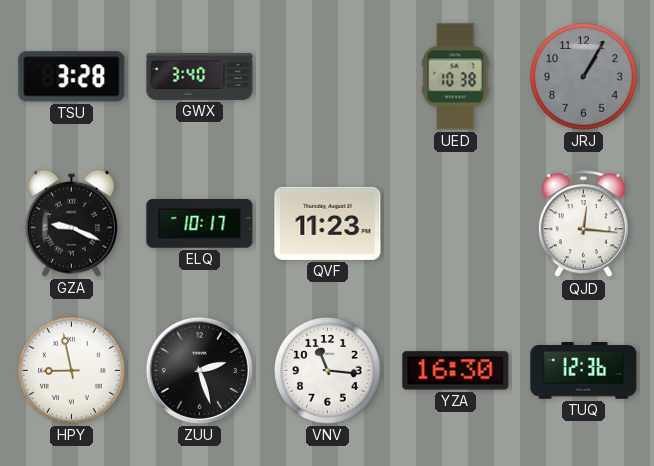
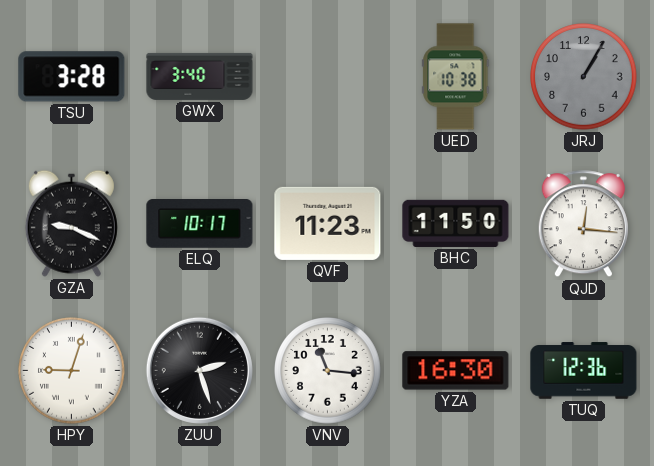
BHC: none -> 11:50 (456, 223)
HPY: 8:58 -> 9:03 (72, 371)
